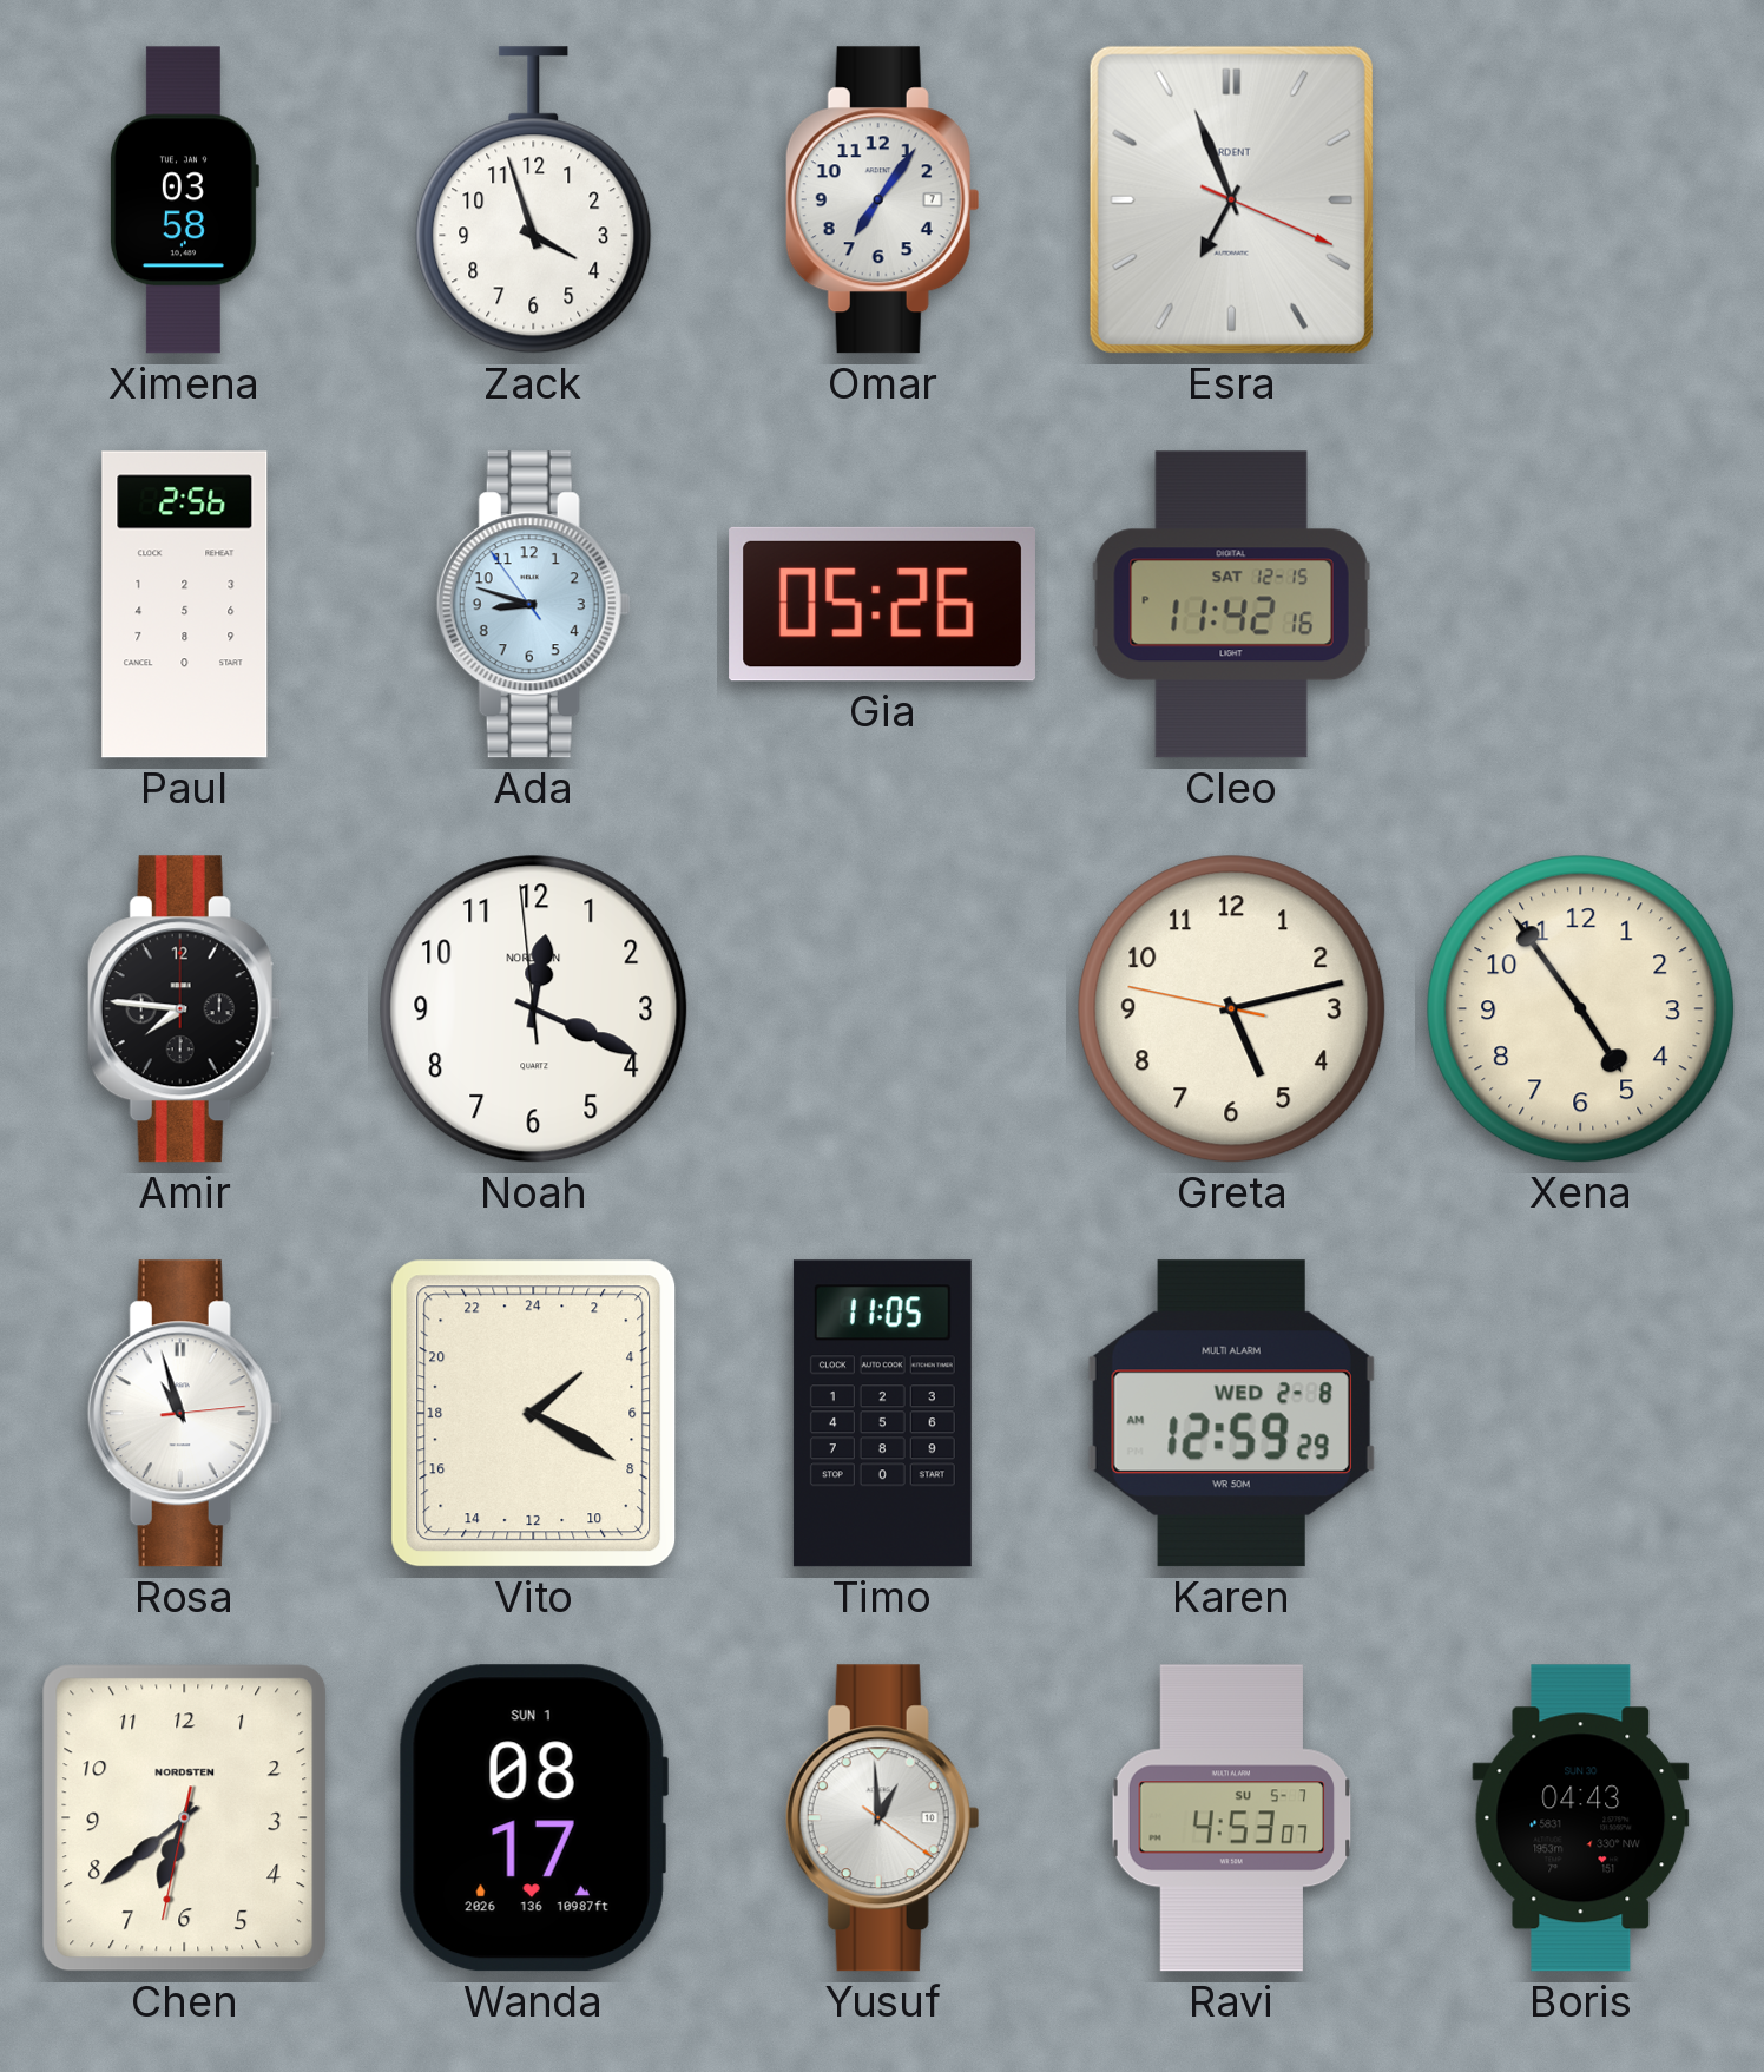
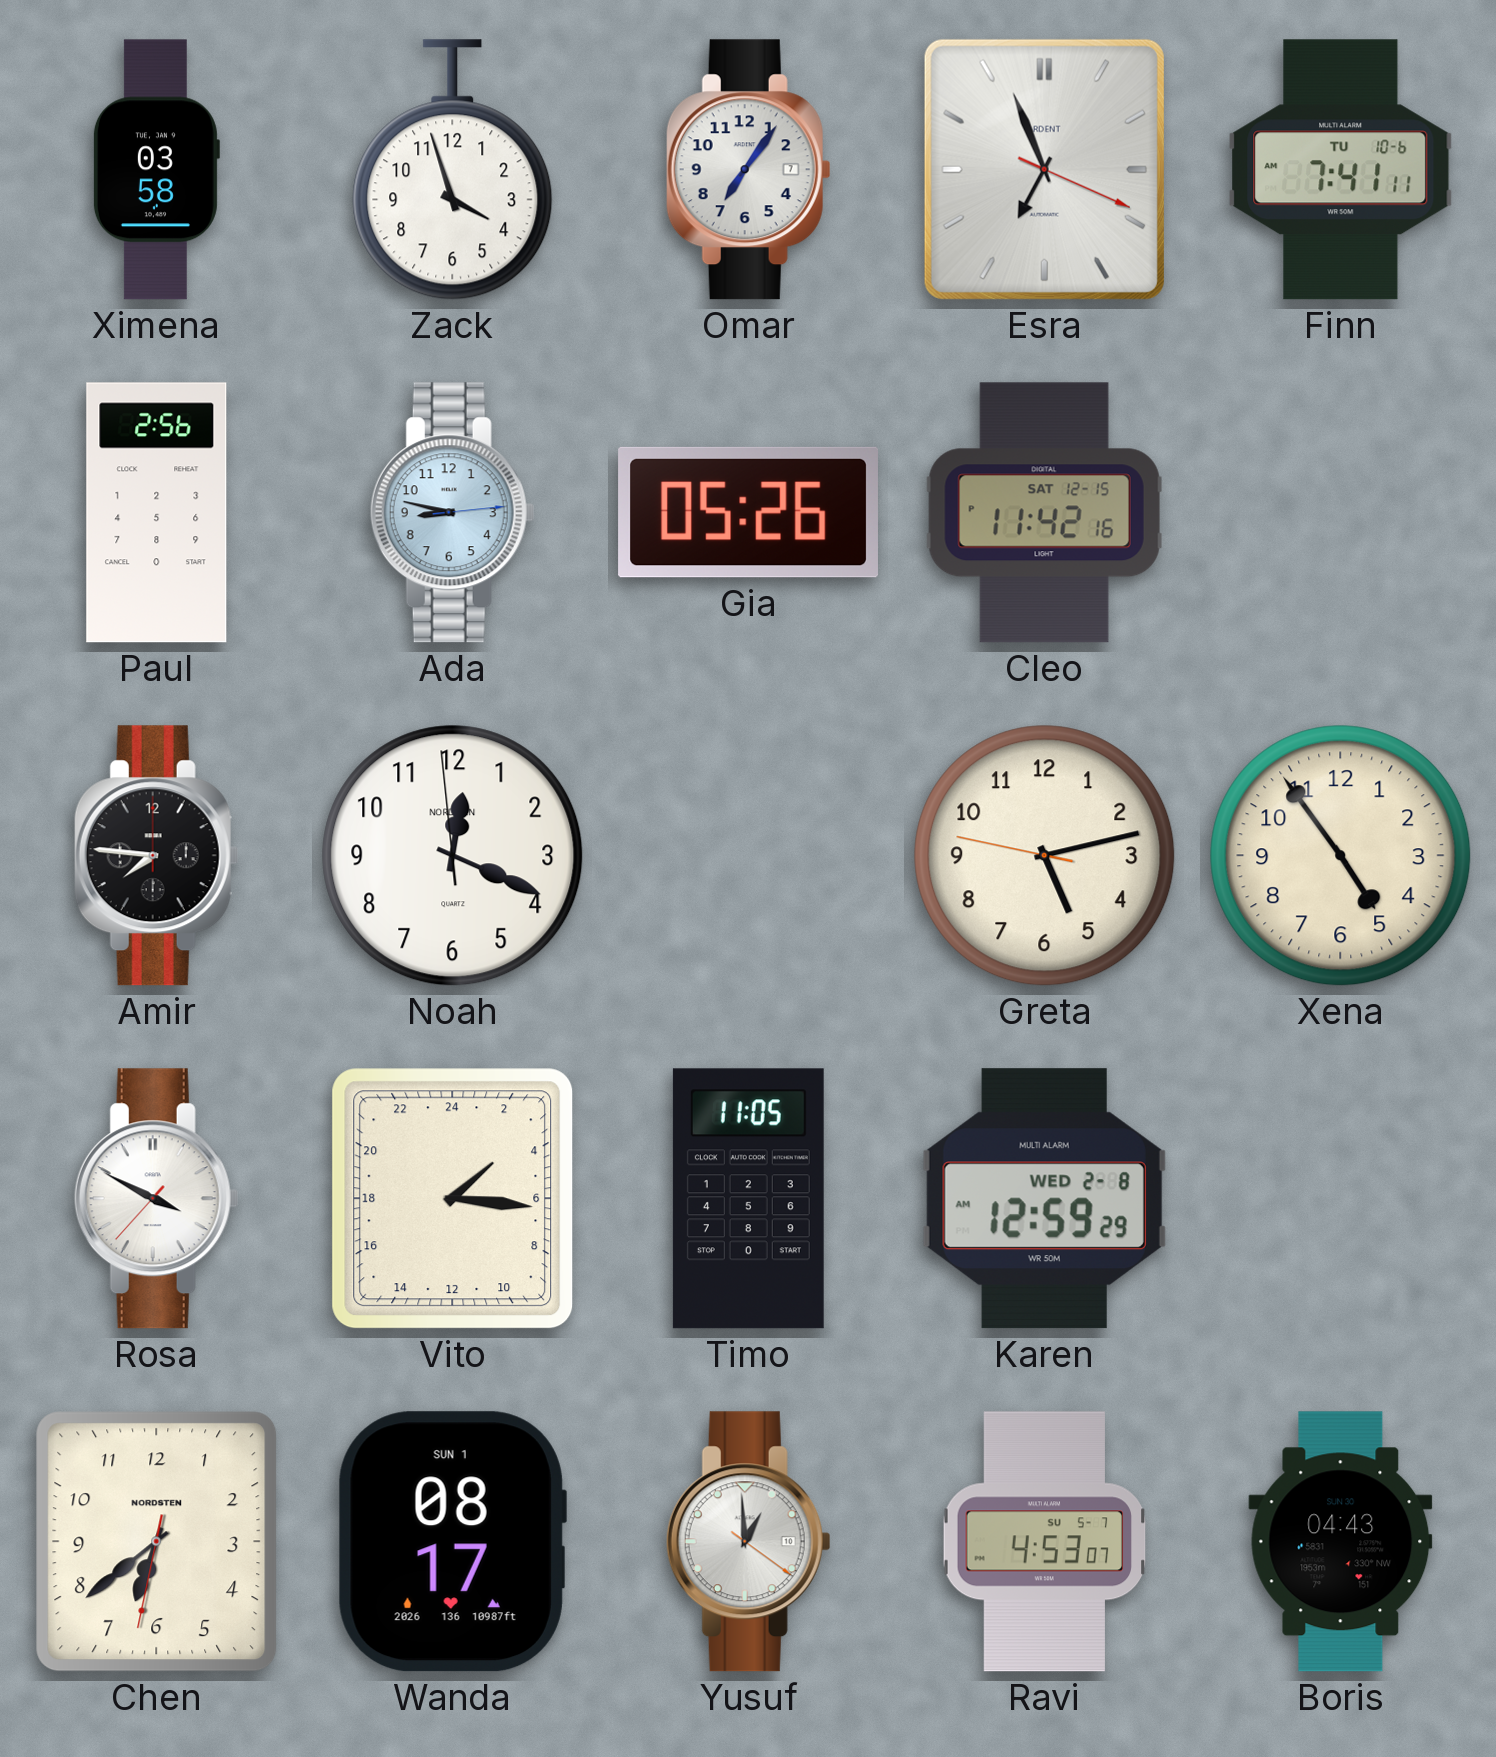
Finn: none -> 7:41 (1341, 170)
Ada: 8:47:54 -> 8:47:14 (452, 513)
Rosa: 10:57 -> 3:49 (156, 1199)
Vito: 3:20 -> 3:16 (453, 1199)
